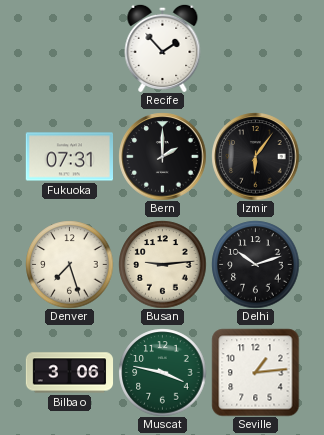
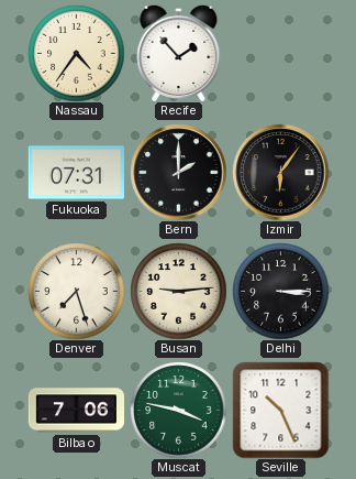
Nassau: none -> 4:36 (76, 53)
Delhi: 10:12 -> 3:15 (280, 291)
Bilbao: 3:06 -> 7:06 (76, 411)
Seville: 1:14 -> 10:26 (280, 410)
